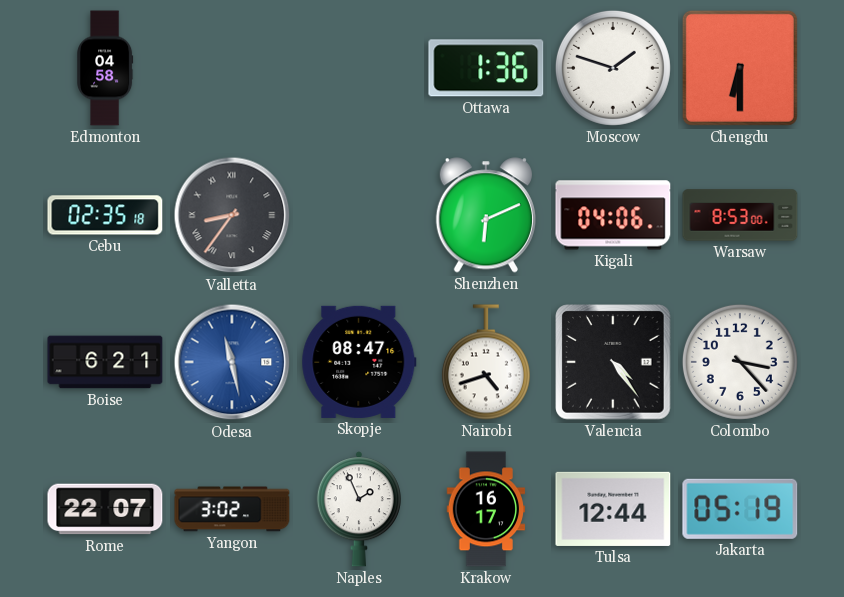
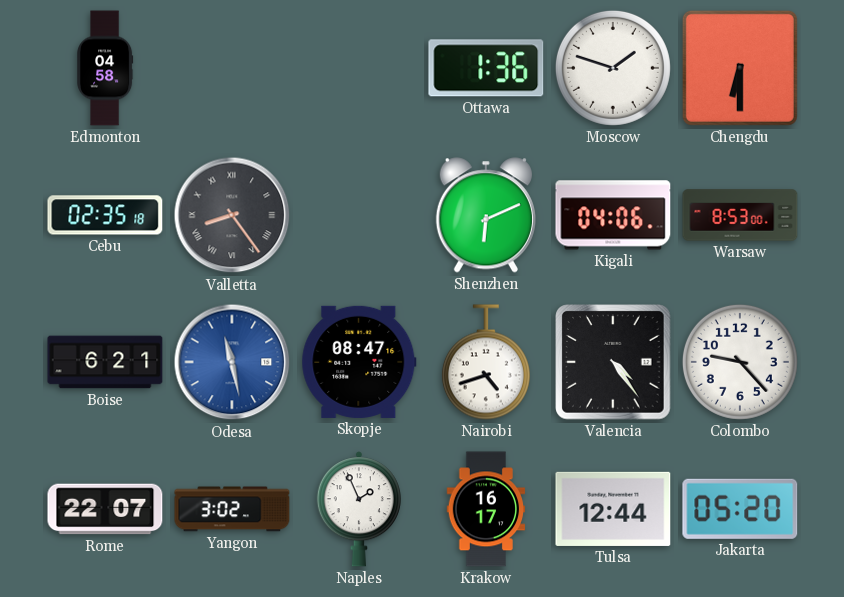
Valletta: 8:36 -> 8:24 (232, 215)
Colombo: 3:23 -> 9:23 (740, 362)
Jakarta: 05:19 -> 05:20 (740, 509)
